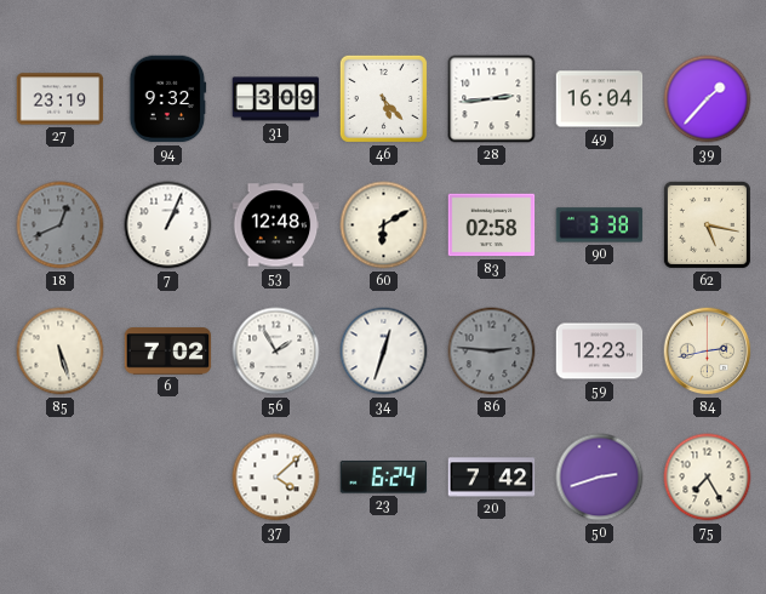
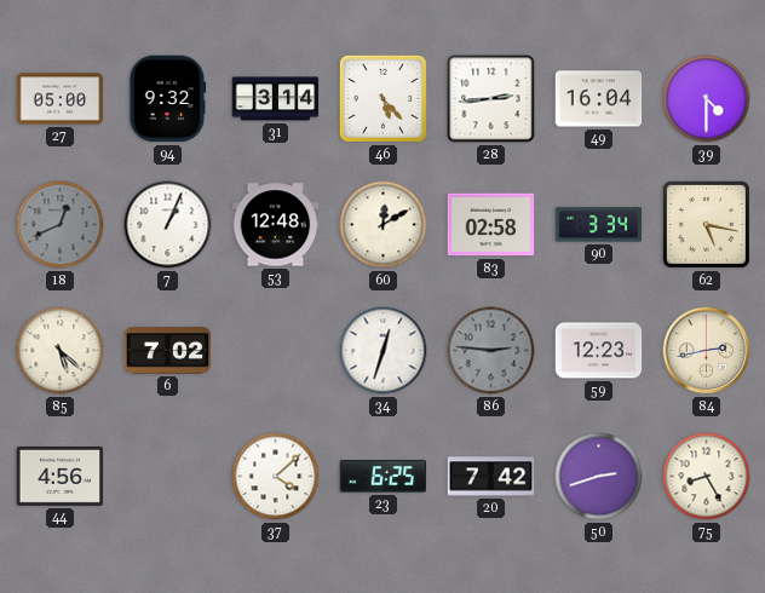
27: 23:19 -> 05:00 (61, 99)
31: 3:09 -> 3:14 (276, 99)
39: 1:37 -> 4:30 (707, 99)
60: 6:10 -> 12:10 (384, 225)
90: 3:38 -> 3:34 (599, 225)
85: 5:27 -> 5:22 (61, 351)
56: 1:55 -> none (276, 352)
44: none -> 4:56 (61, 476)
23: 6:24 -> 6:25 (384, 477)
75: 7:25 -> 8:25 (707, 477)
